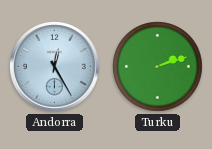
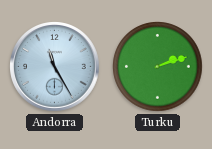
Andorra: 12:25 -> 11:25 (55, 67)
